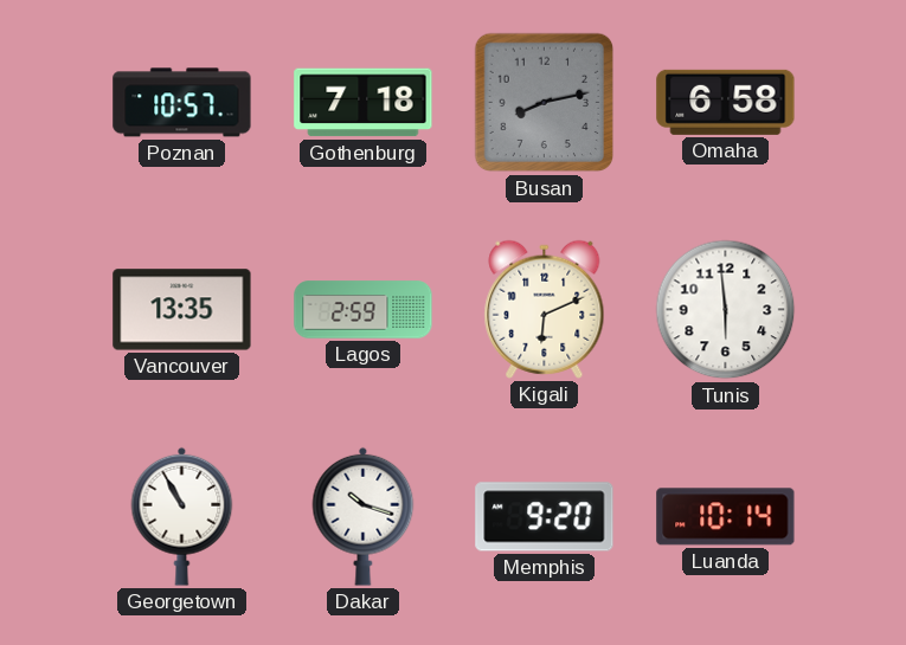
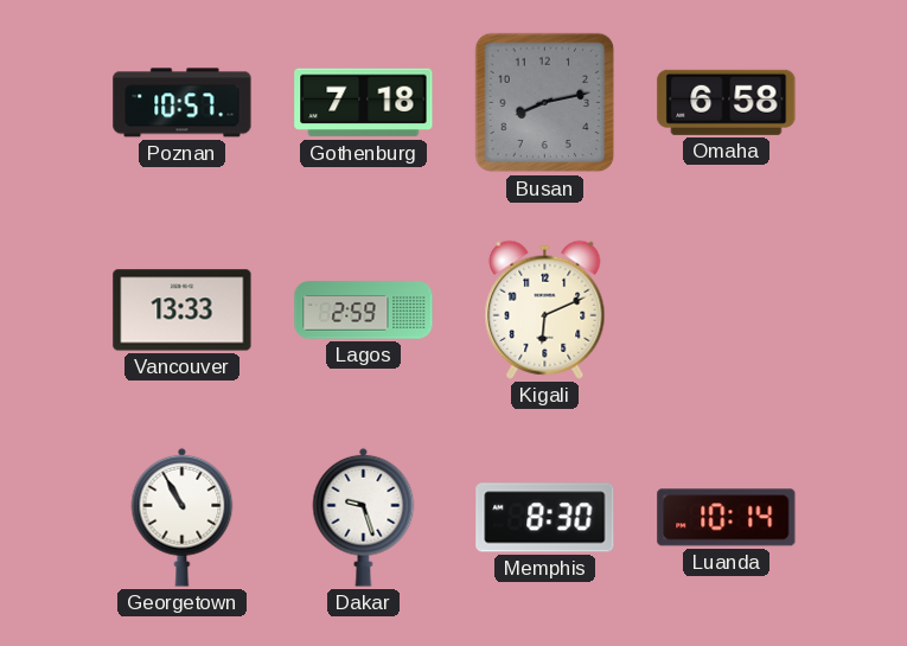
Vancouver: 13:35 -> 13:33 (183, 311)
Tunis: 5:59 -> none (726, 310)
Dakar: 10:18 -> 9:27 (364, 517)
Memphis: 9:20 -> 8:30 (545, 518)
